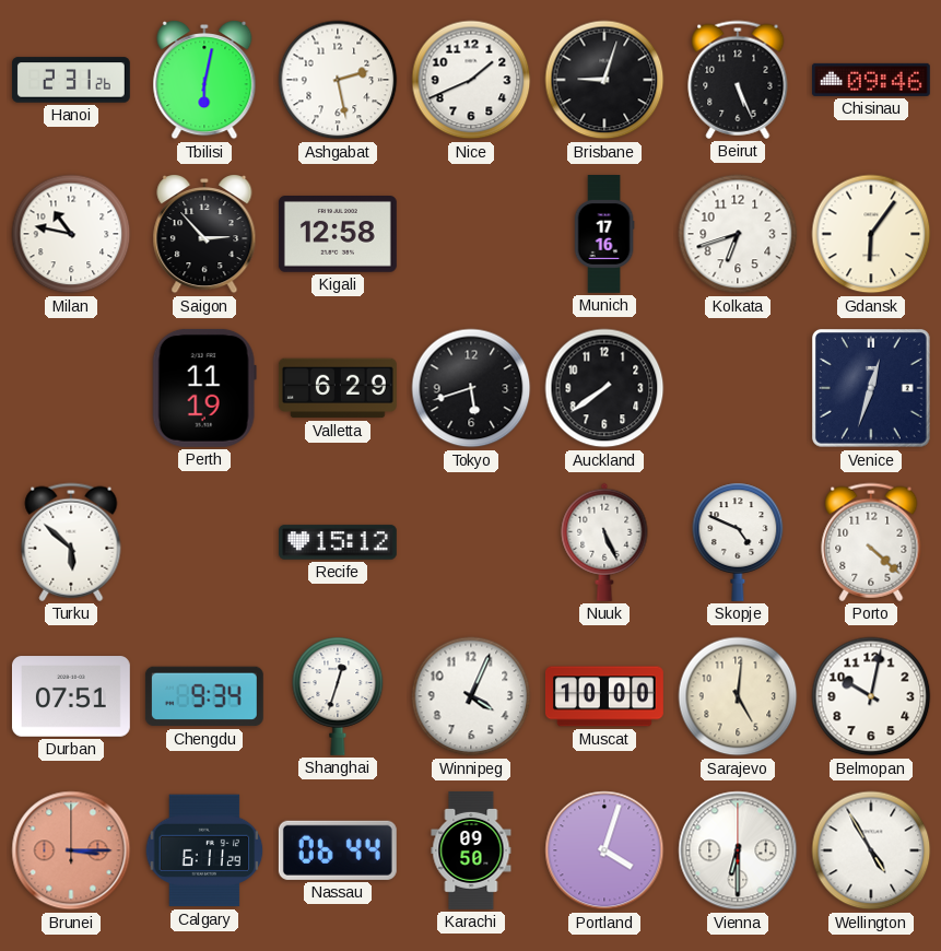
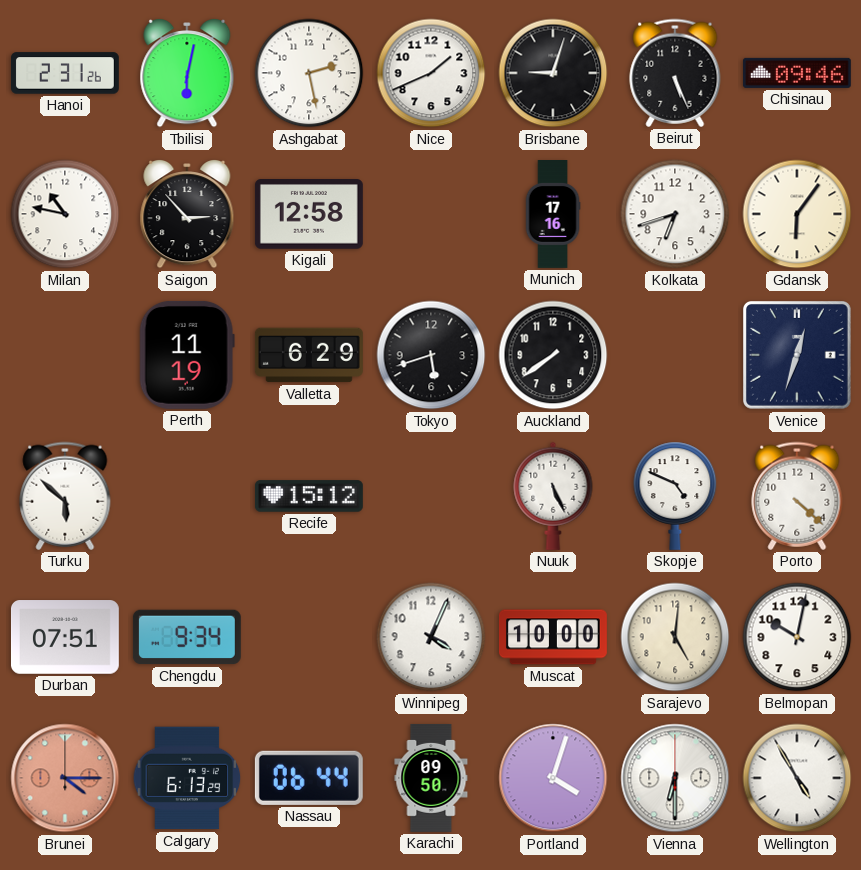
Shanghai: 12:33 -> none (338, 696)
Brunei: 3:15 -> 4:15 (65, 778)
Calgary: 6:11 -> 6:13 (187, 778)
